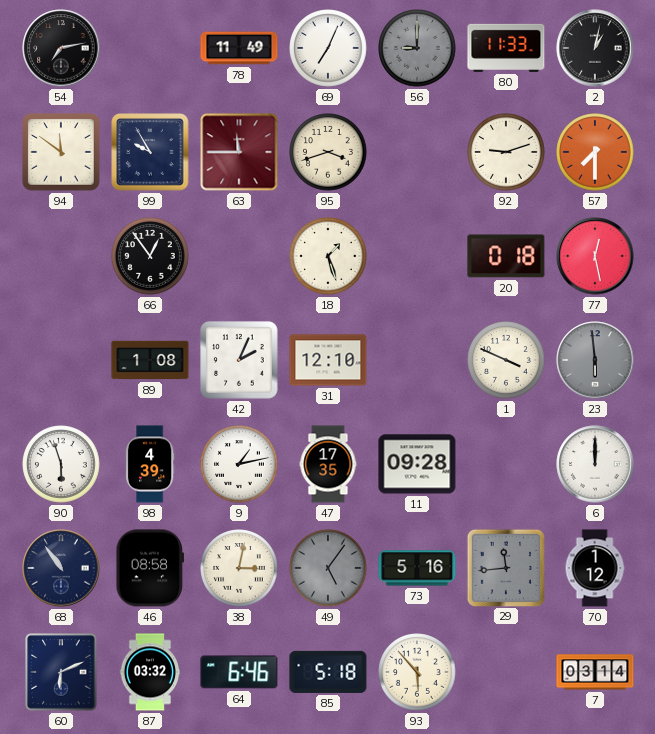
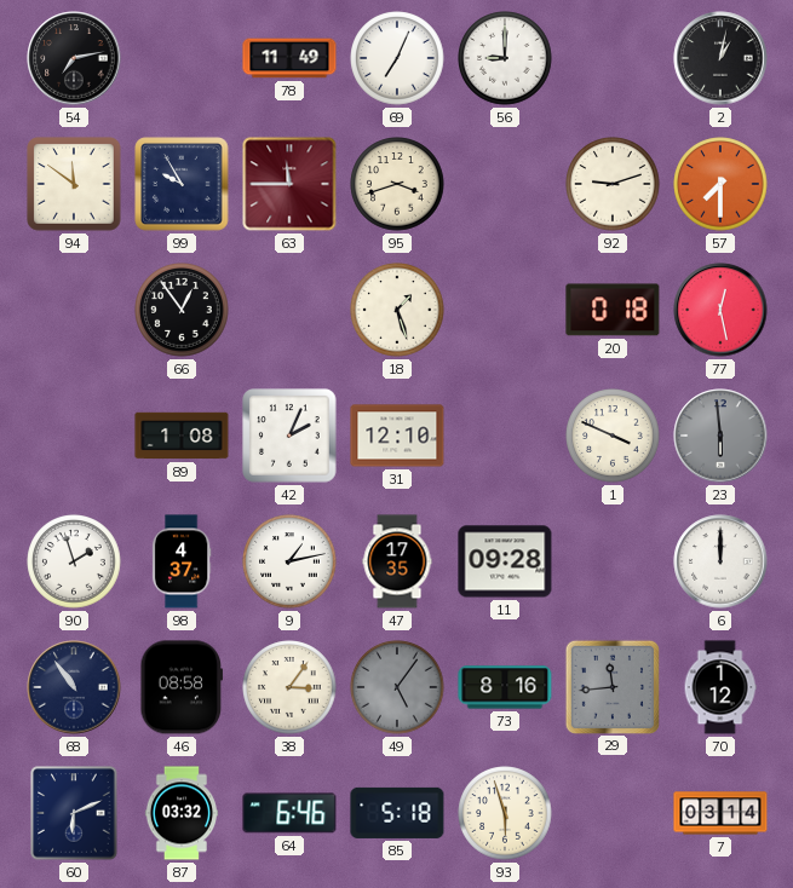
56 dial: grey -> white (505, 58)
80: 11:33 -> none (506, 48)
90: 5:57 -> 1:57 (74, 561)
98: 4:39 -> 4:37 (182, 561)
38: 3:02 -> 3:06 (289, 687)
73: 5:16 -> 8:16 (505, 687)
93: 5:53 -> 5:57 (505, 813)
